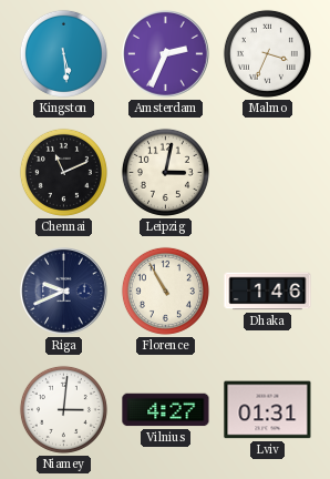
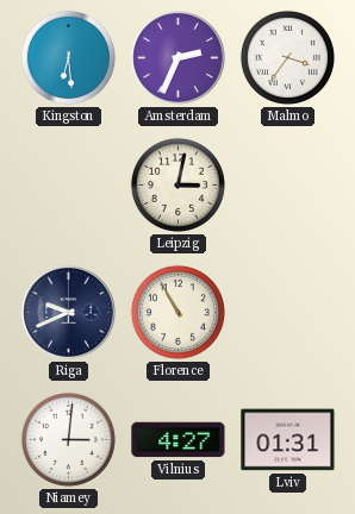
Kingston: 5:29 -> 6:29 (68, 57)
Malmo: 3:34 -> 3:36 (287, 57)
Chennai: 11:11 -> none (63, 172)
Dhaka: 1:46 -> none (268, 292)
